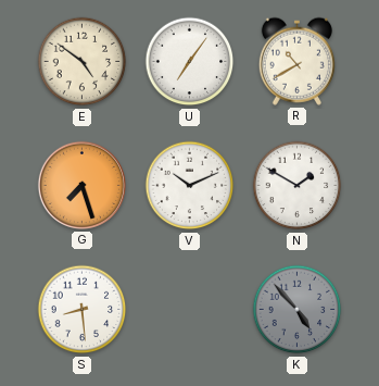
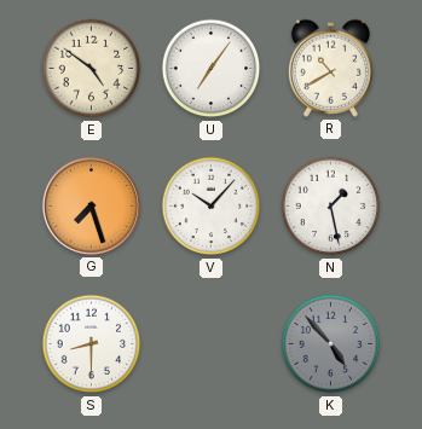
V: 10:11 -> 10:07 (212, 207)
N: 1:50 -> 1:28 (331, 207)
S: 8:29 -> 8:30 (92, 344)
